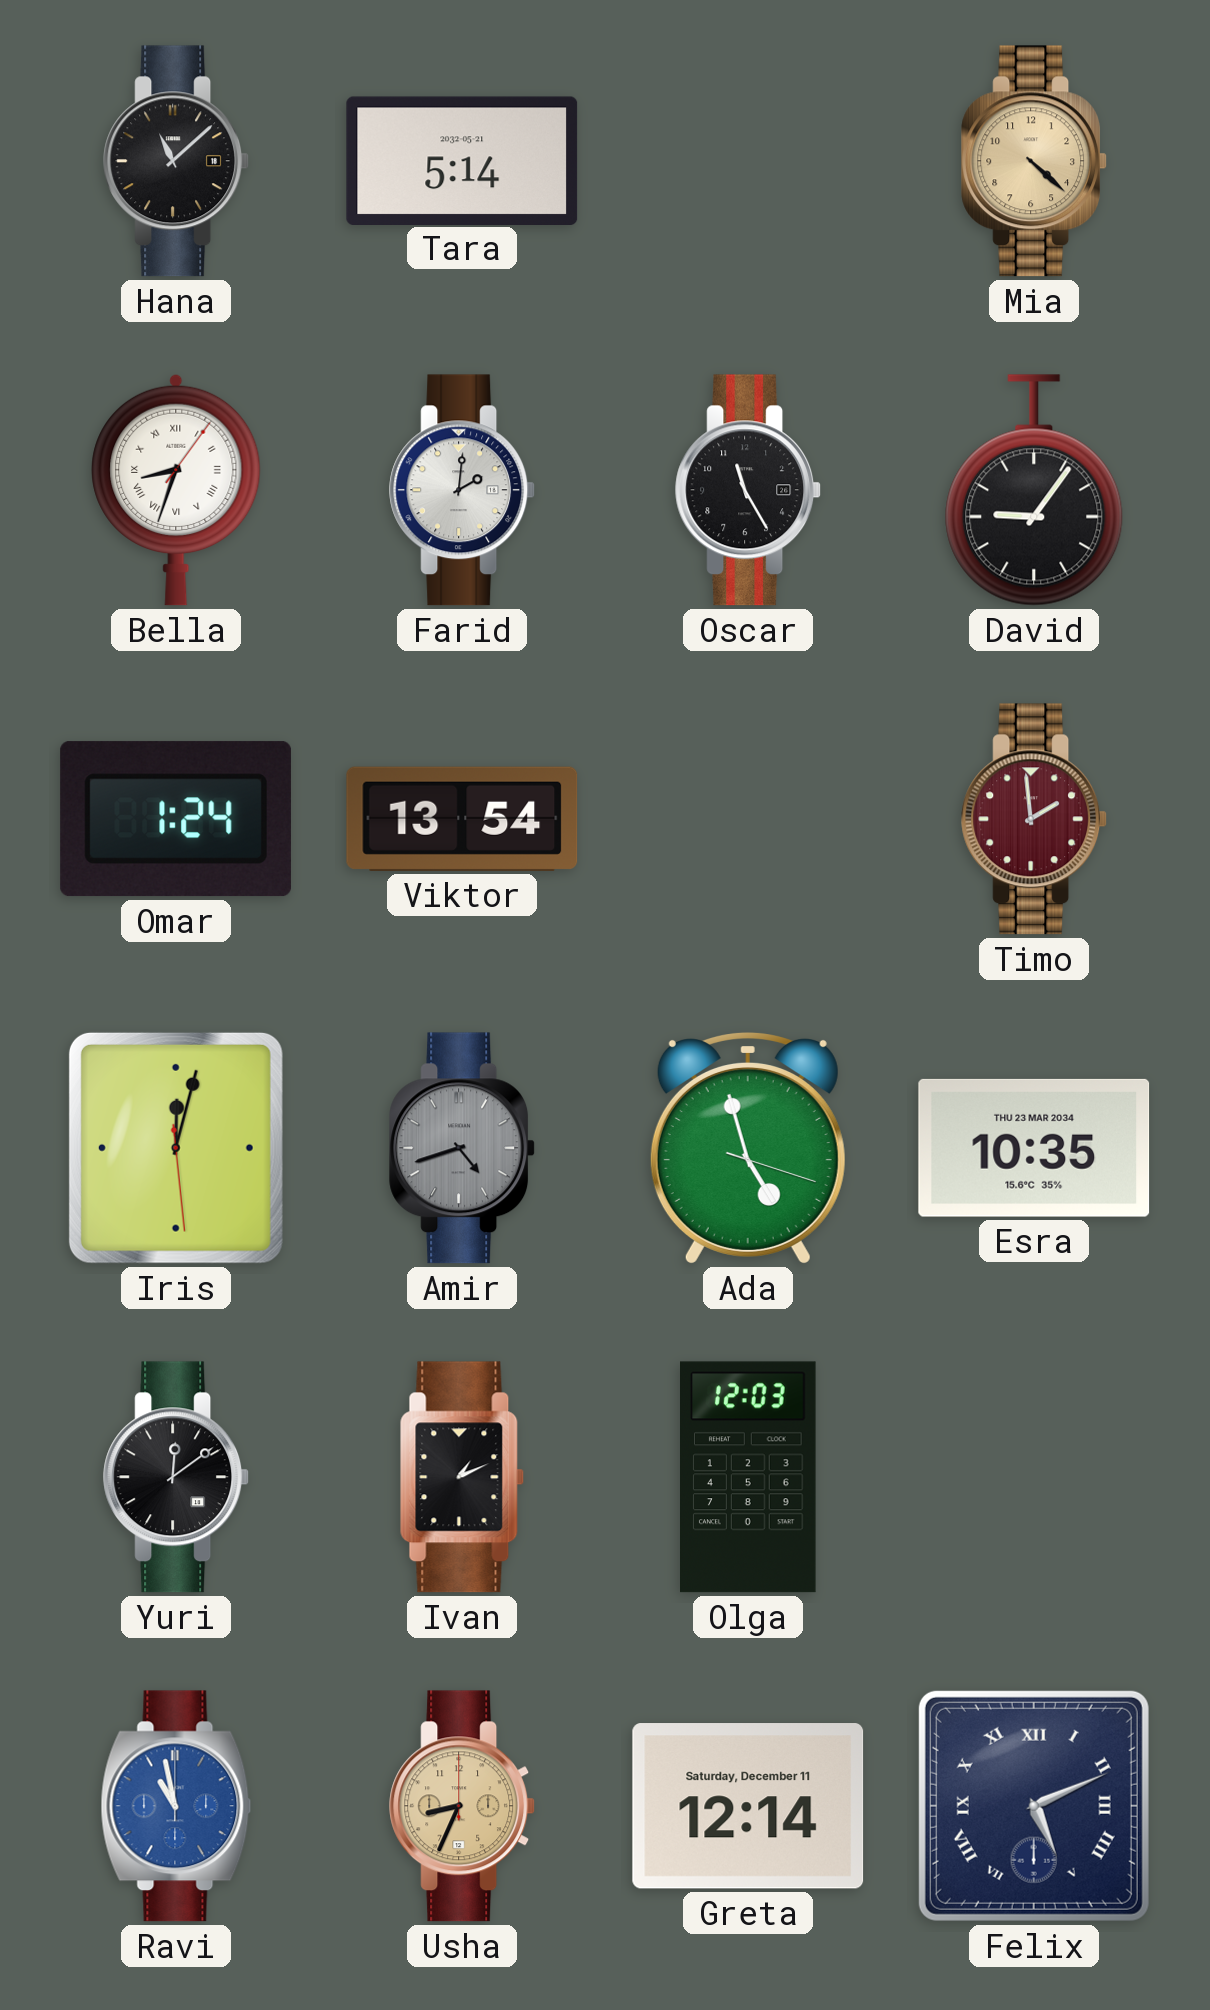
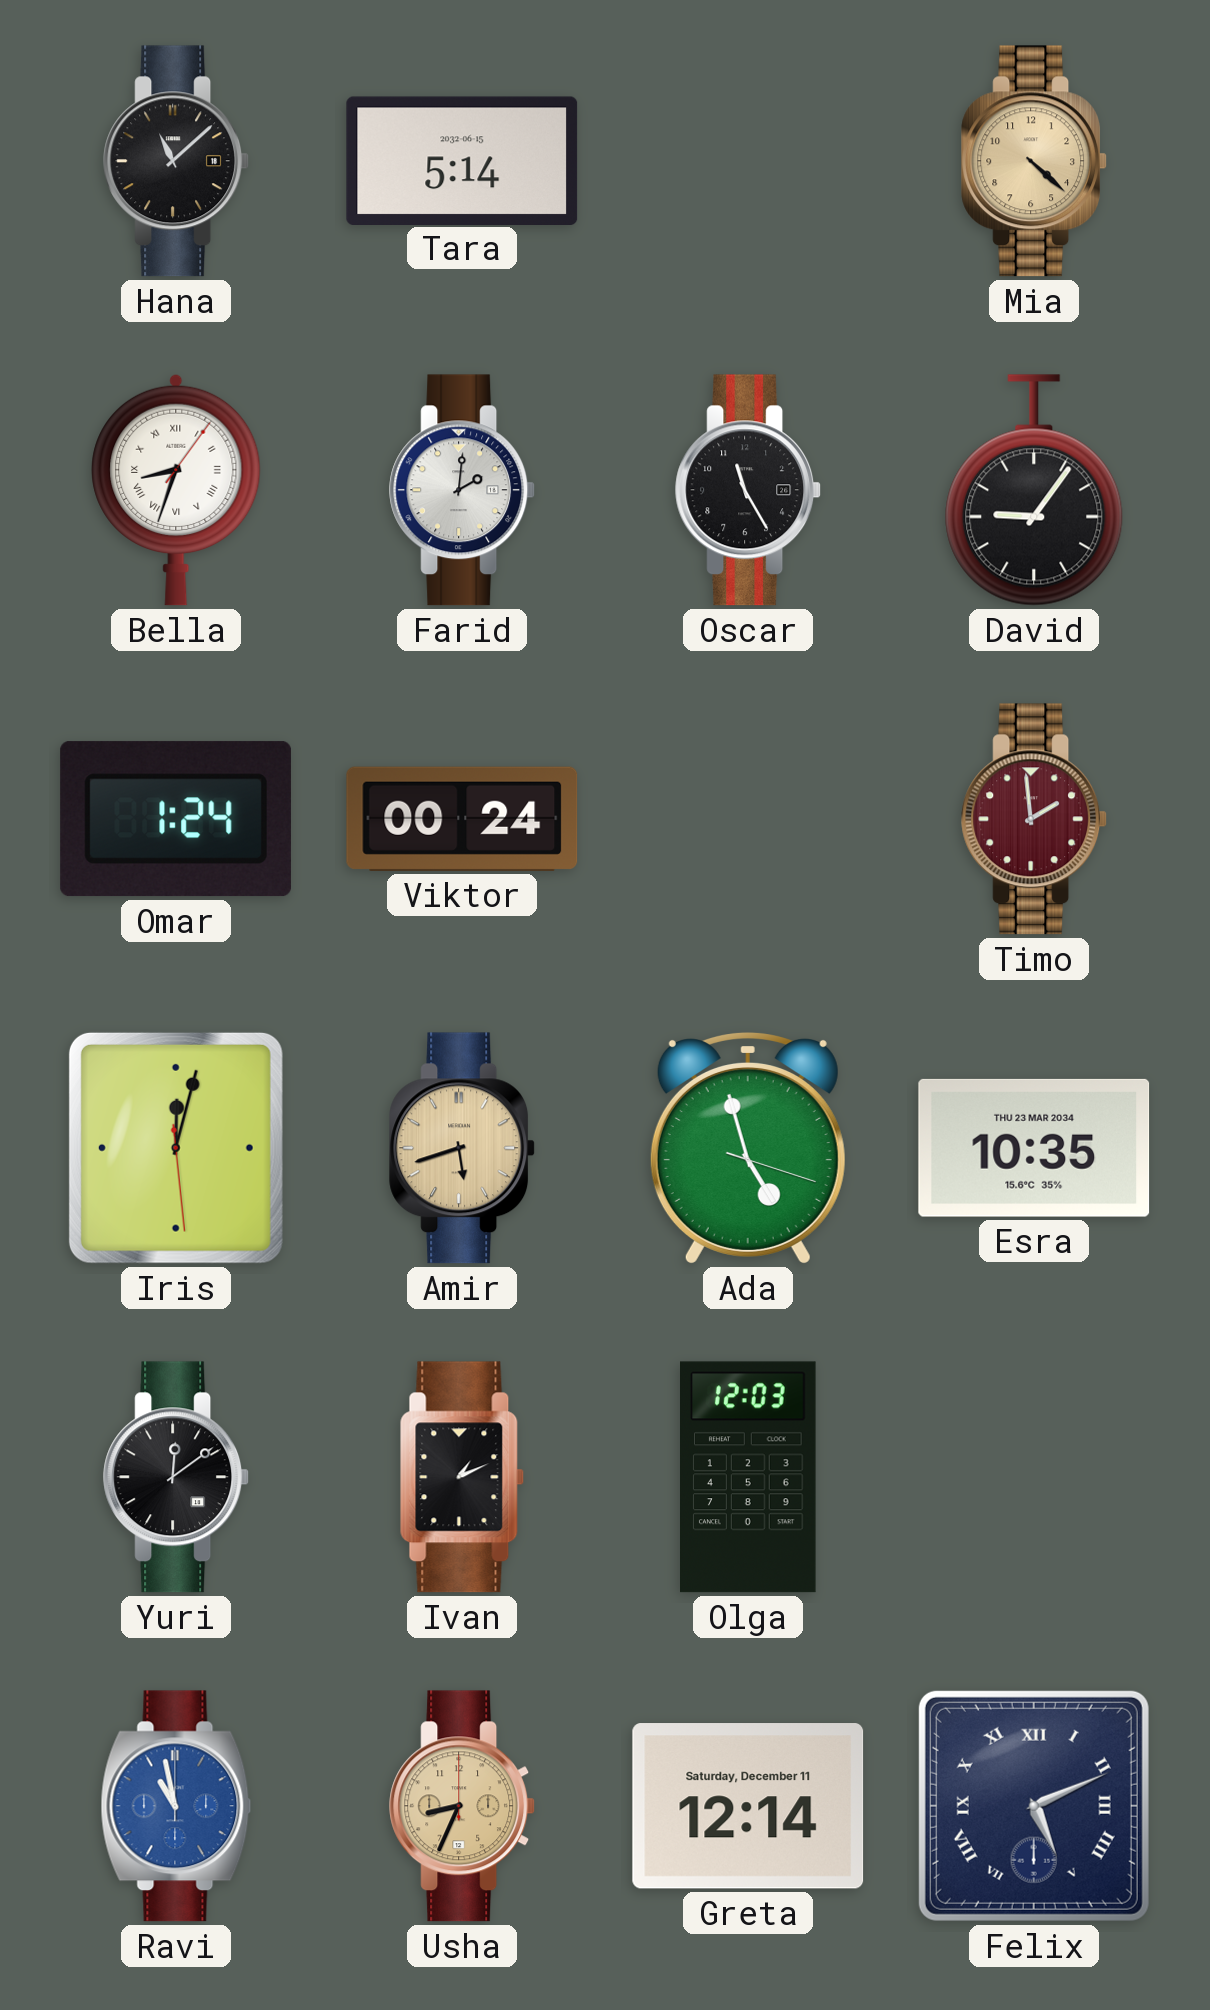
Tara date: 2032-05-21 -> 2032-06-15 (462, 160)
Viktor: 13:54 -> 00:24 (462, 819)
Amir: 4:42 -> 5:42 (463, 1148)
Amir dial: grey -> champagne (463, 1148)
